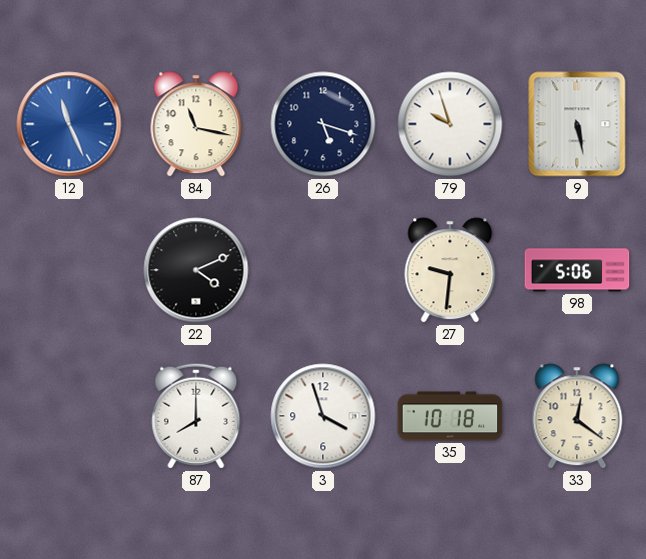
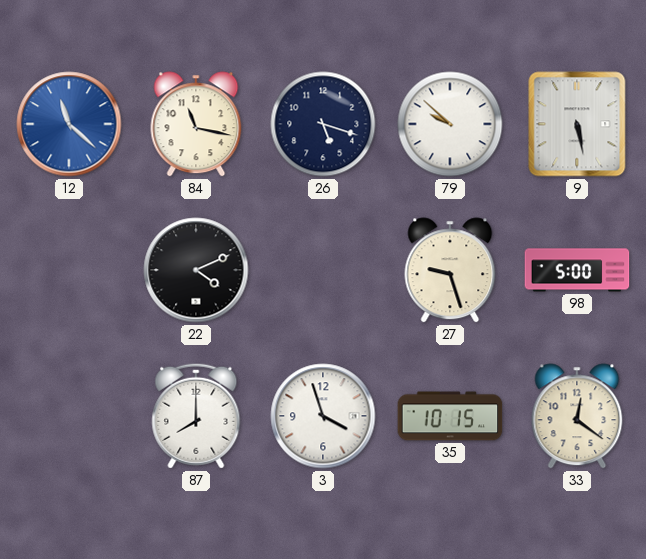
12: 11:26 -> 11:22 (69, 124)
79: 9:57 -> 9:52 (450, 124)
27: 9:31 -> 9:27 (450, 270)
98: 5:06 -> 5:00 (577, 270)
35: 10:18 -> 10:15 (450, 416)
